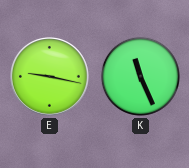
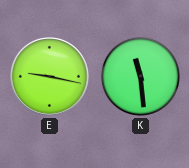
K: 11:26 -> 11:29 (140, 76)
